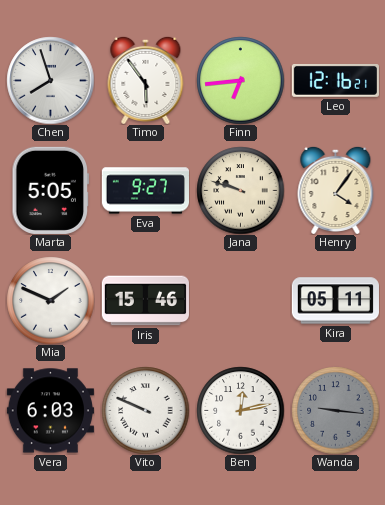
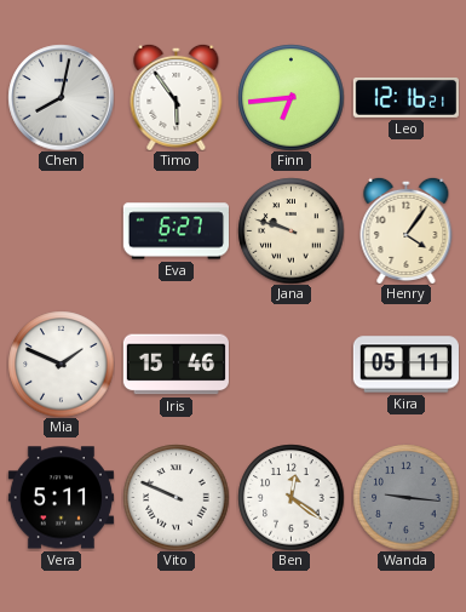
Chen: 7:57 -> 8:02 (61, 97)
Marta: 5:05 -> none (51, 190)
Eva: 9:27 -> 6:27 (176, 231)
Vera: 6:03 -> 5:11 (61, 498)
Ben: 12:13 -> 12:21 (290, 497)
